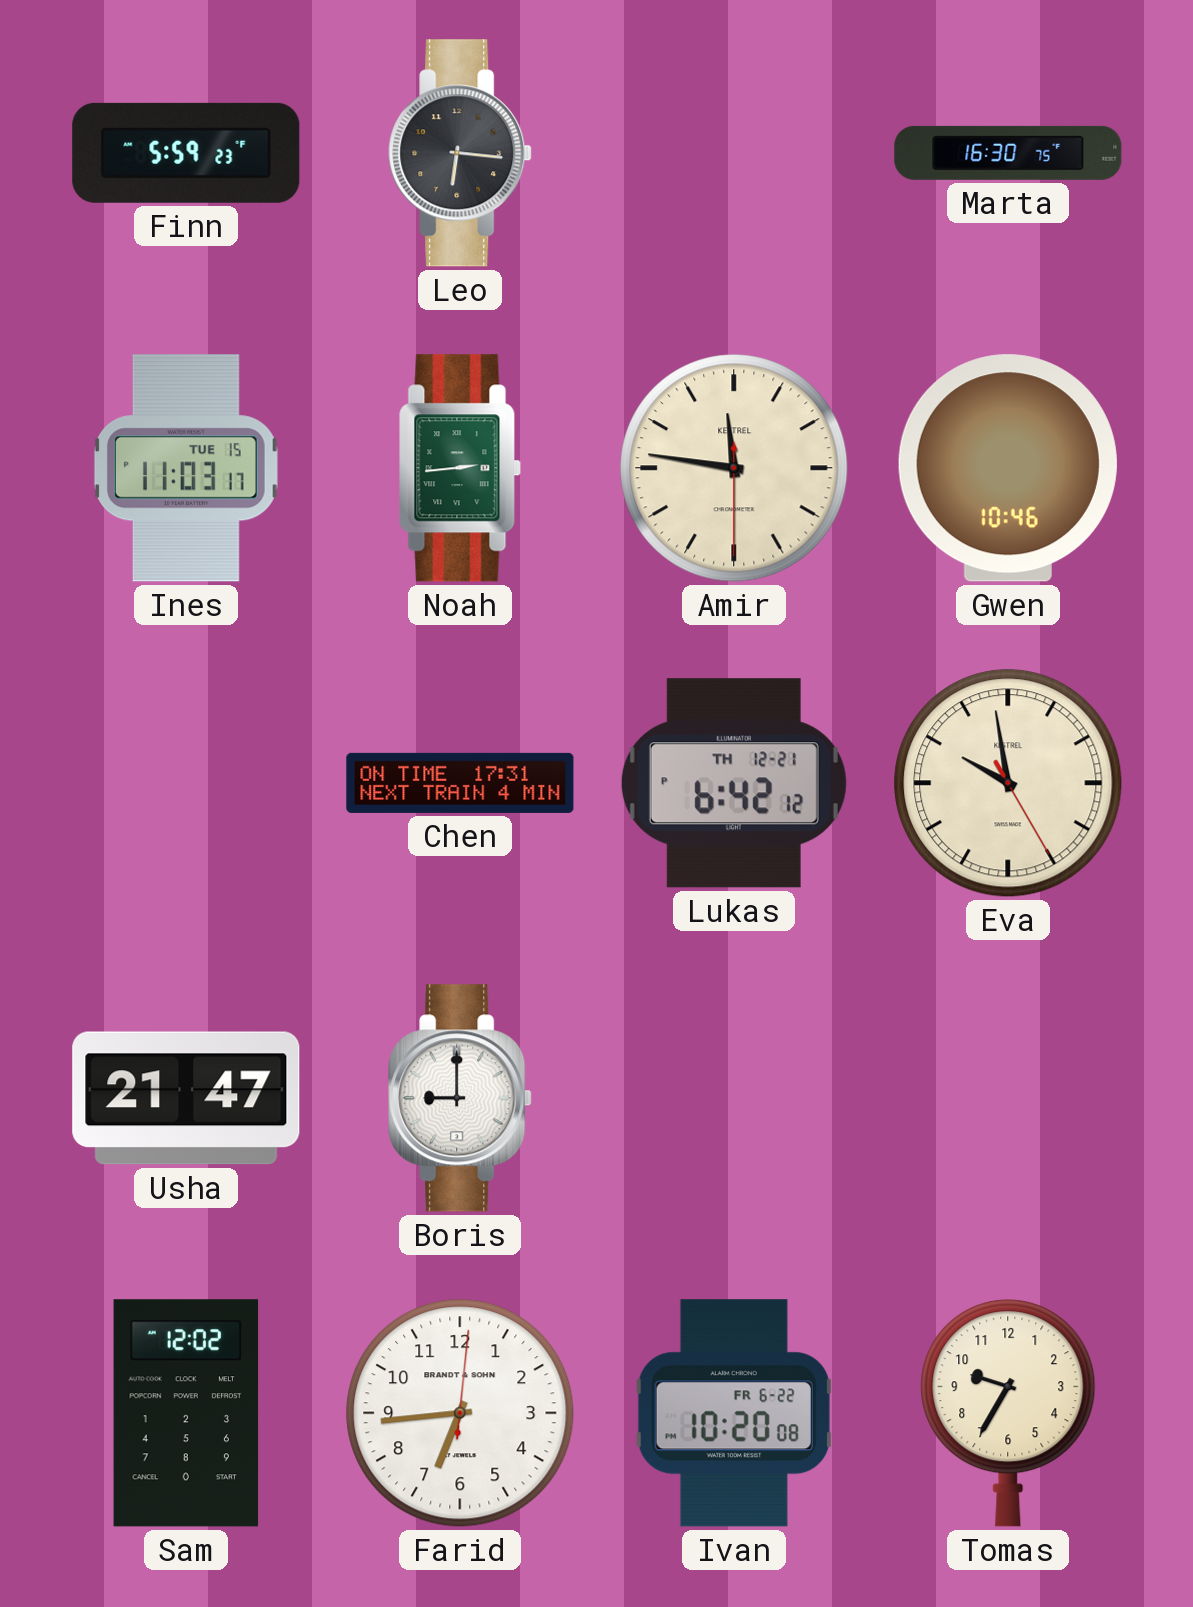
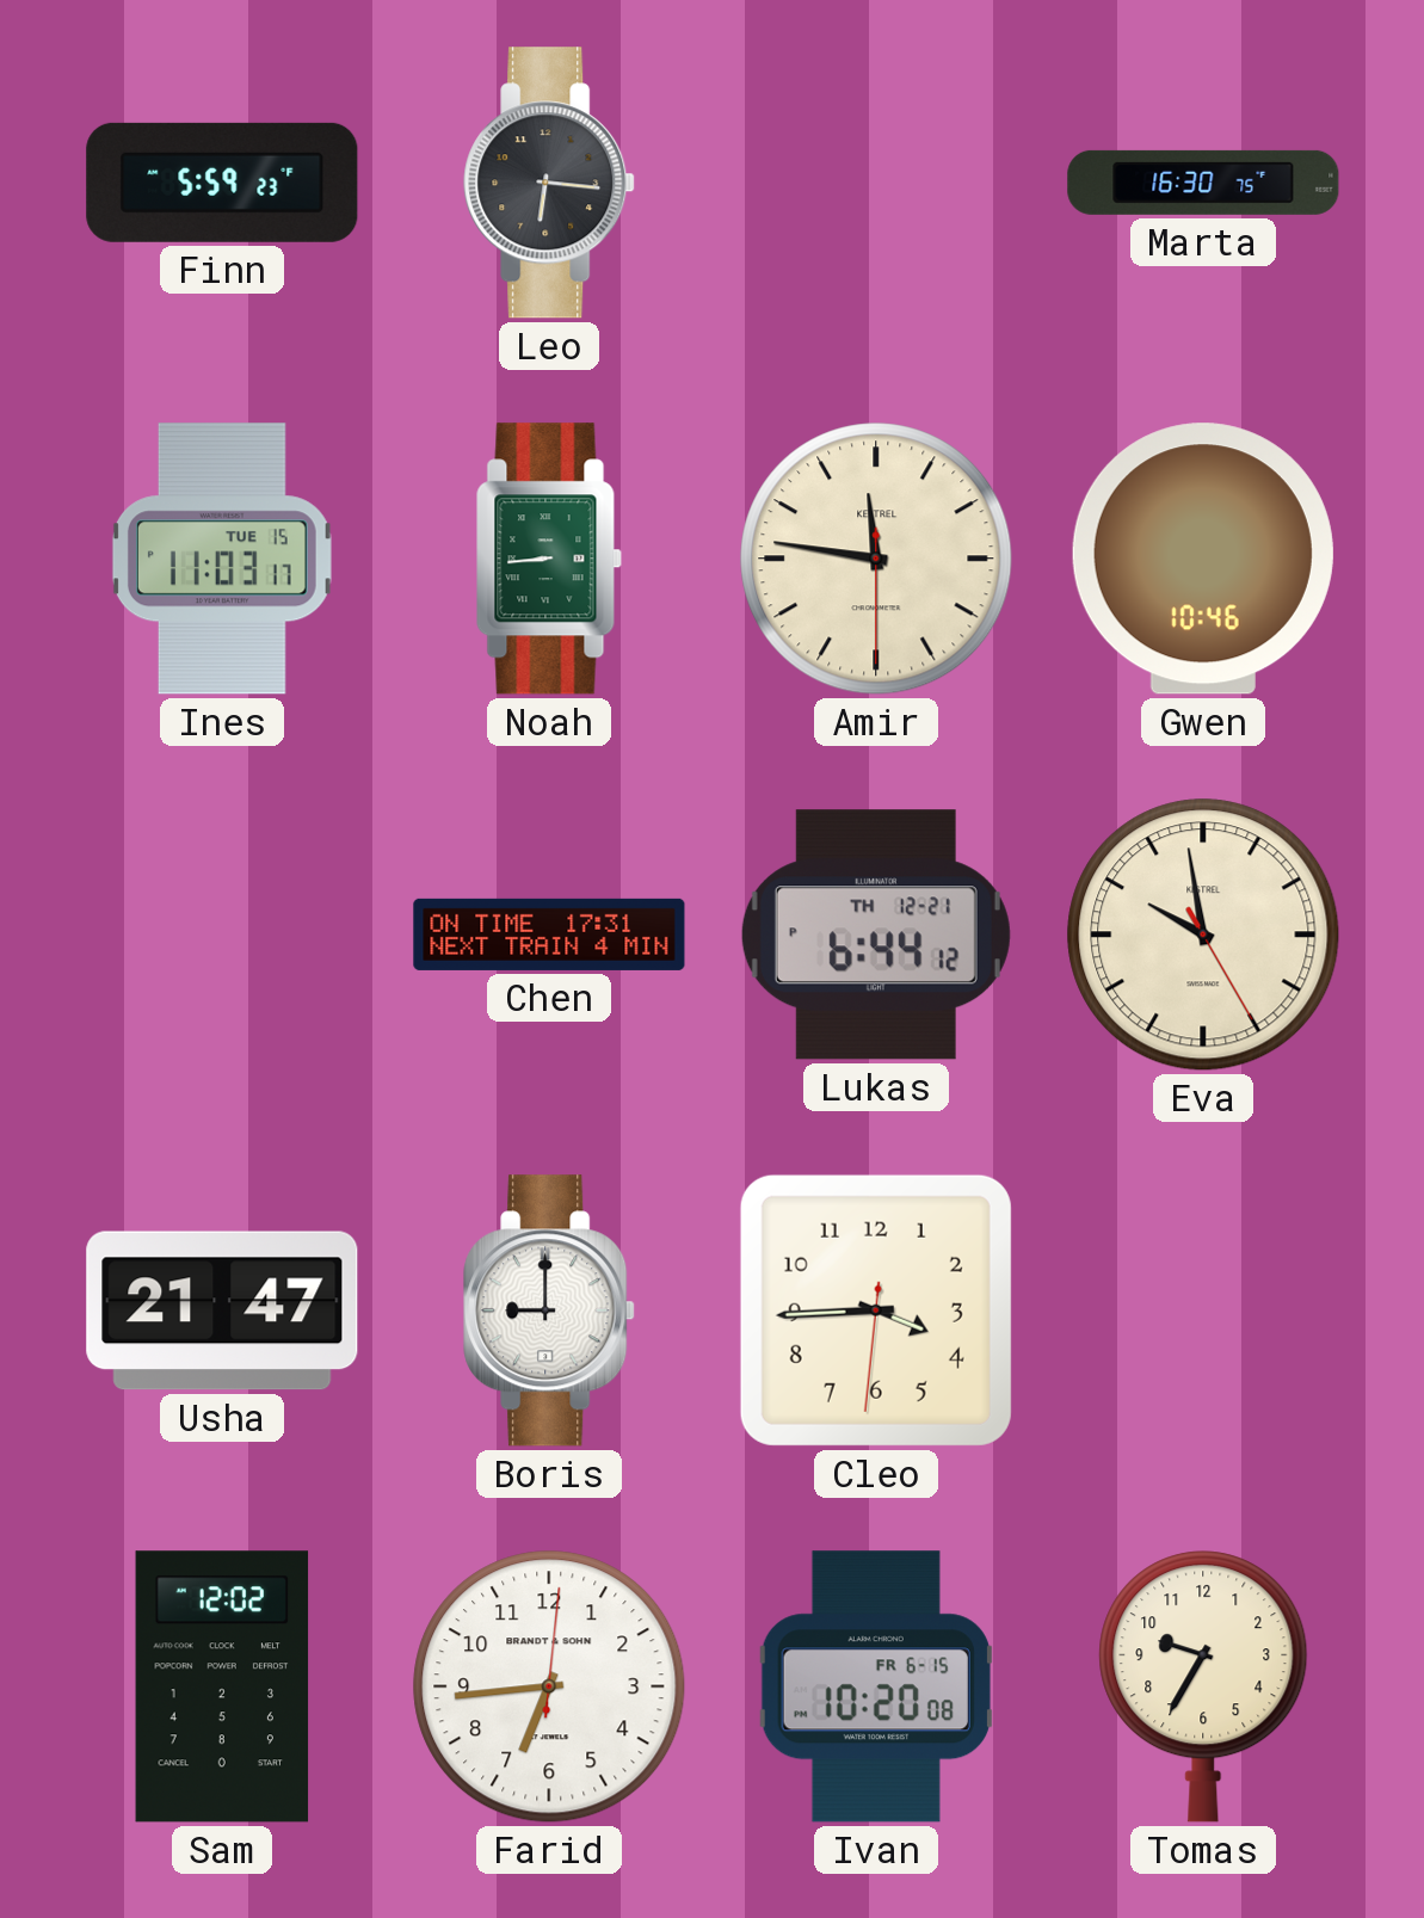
Noah: 2:44 -> 8:44 (549, 559)
Lukas: 6:42 -> 6:44 (876, 935)
Cleo: none -> 3:44 (876, 1310)
Ivan date: FR 6-22 -> FR 6-15 (876, 1686)
